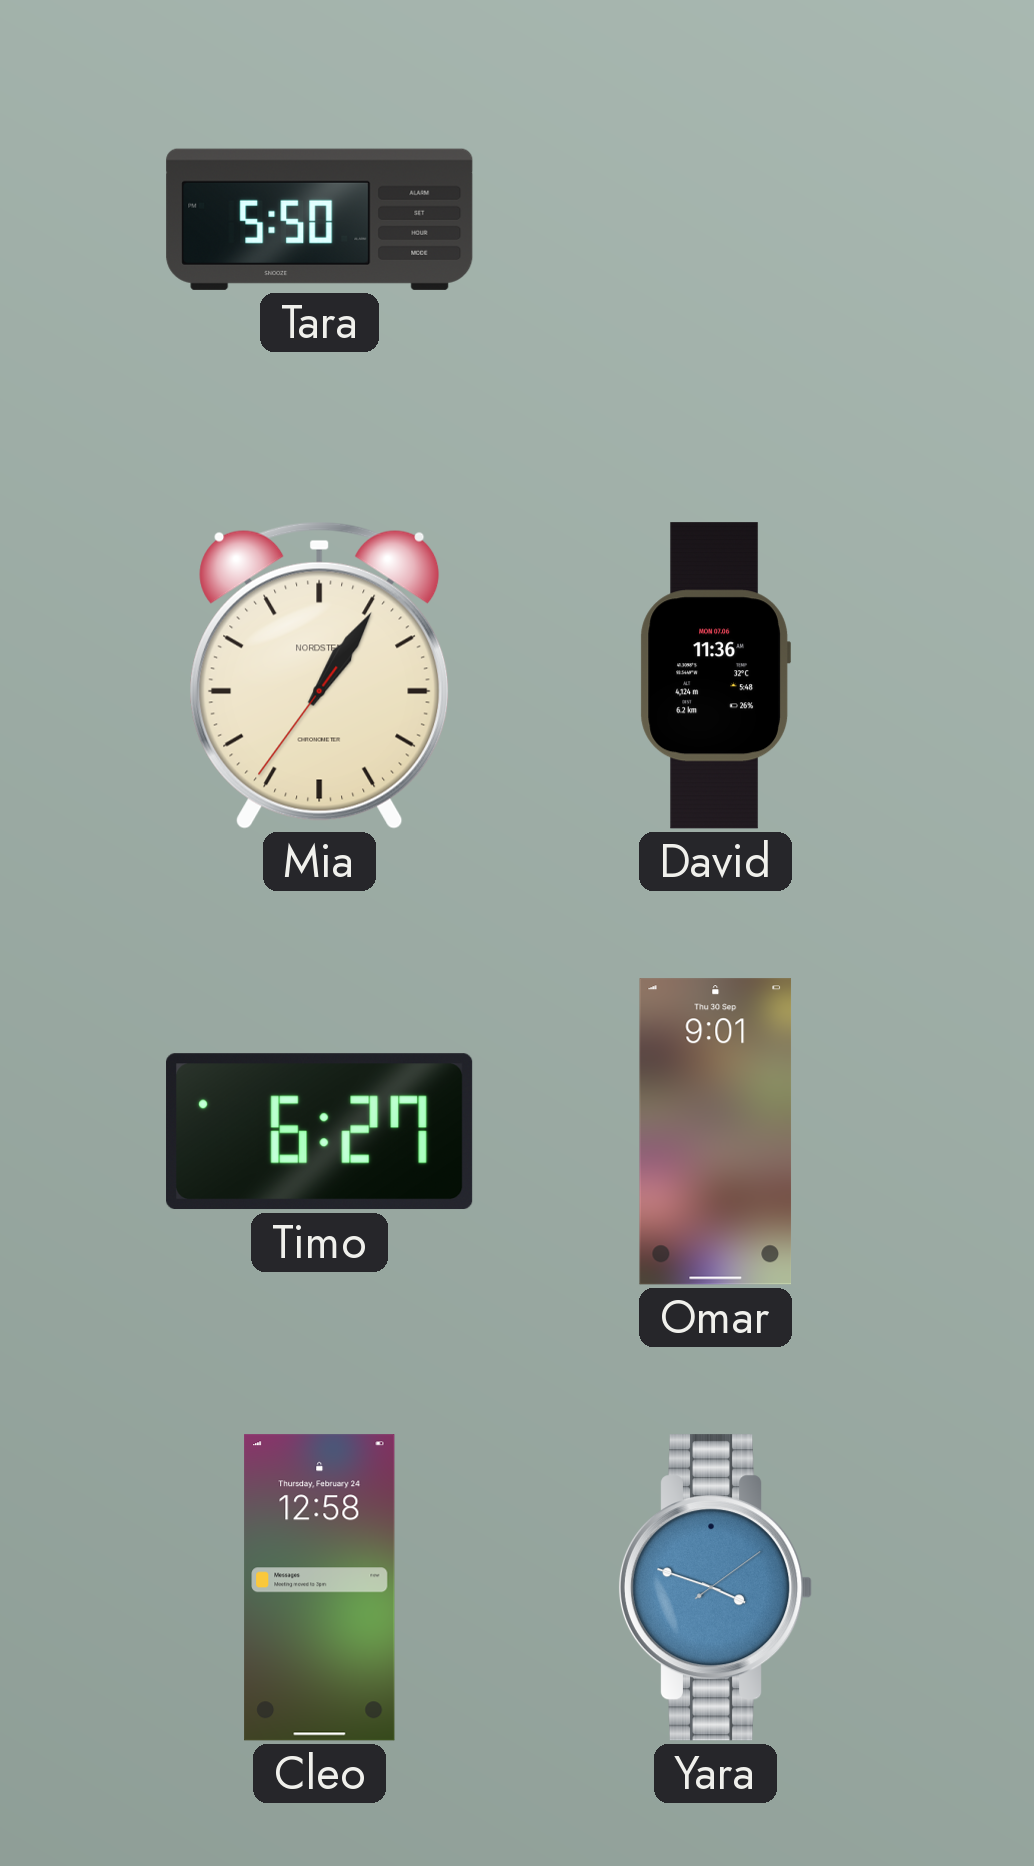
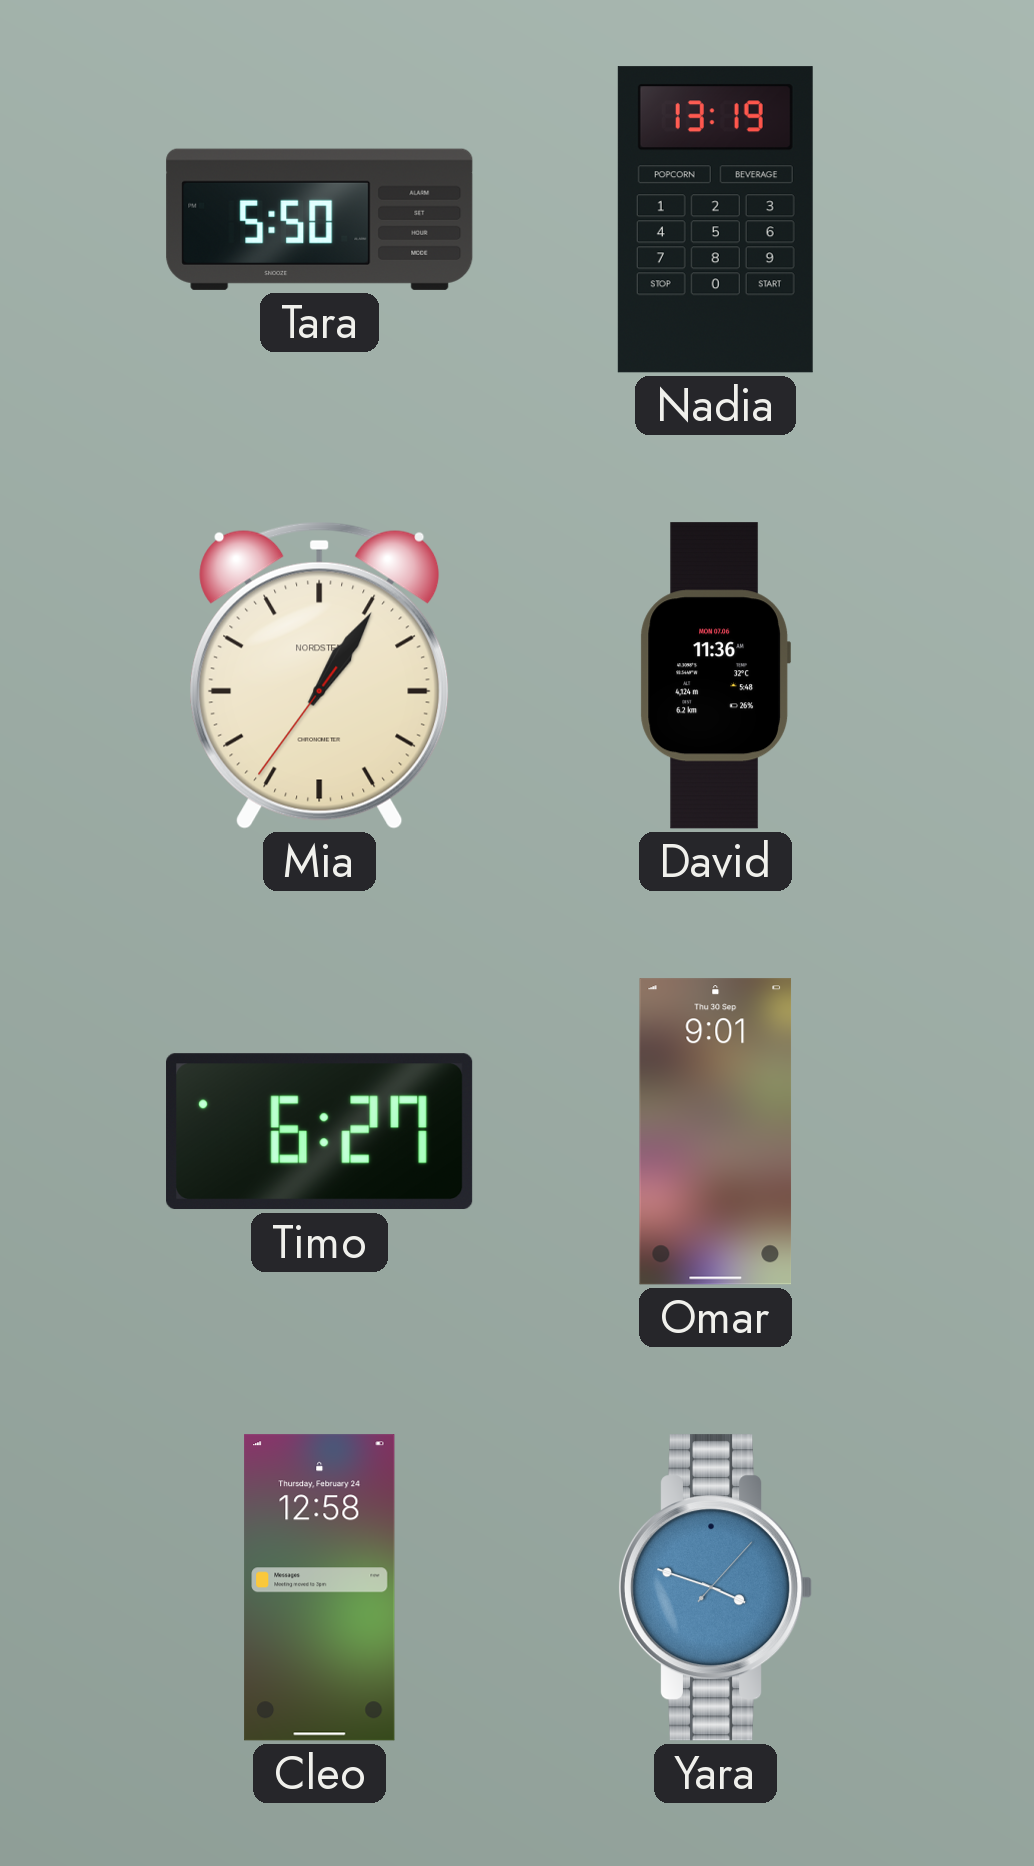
Nadia: none -> 13:19 (715, 220)
Yara: 3:48:09 -> 3:48:07 (715, 1588)
